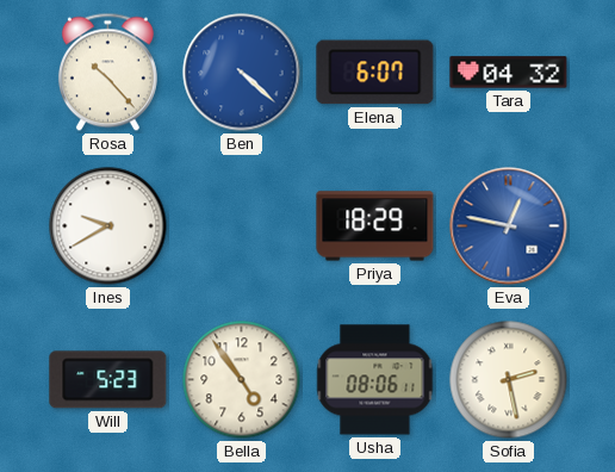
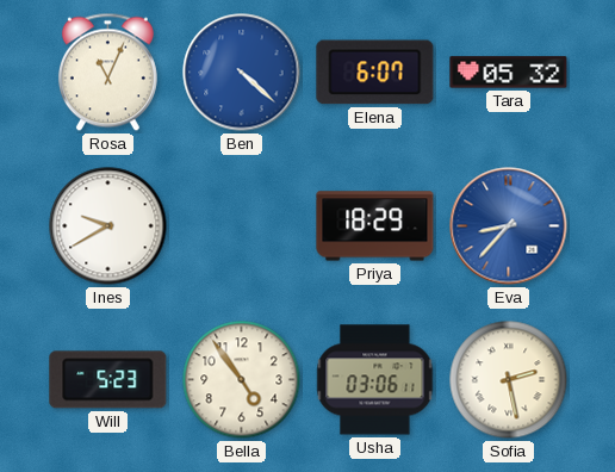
Rosa: 10:23 -> 11:04 (107, 73)
Tara: 04:32 -> 05:32 (509, 73)
Eva: 12:47 -> 8:37 (509, 226)
Usha: 08:06 -> 03:06 (375, 380)
